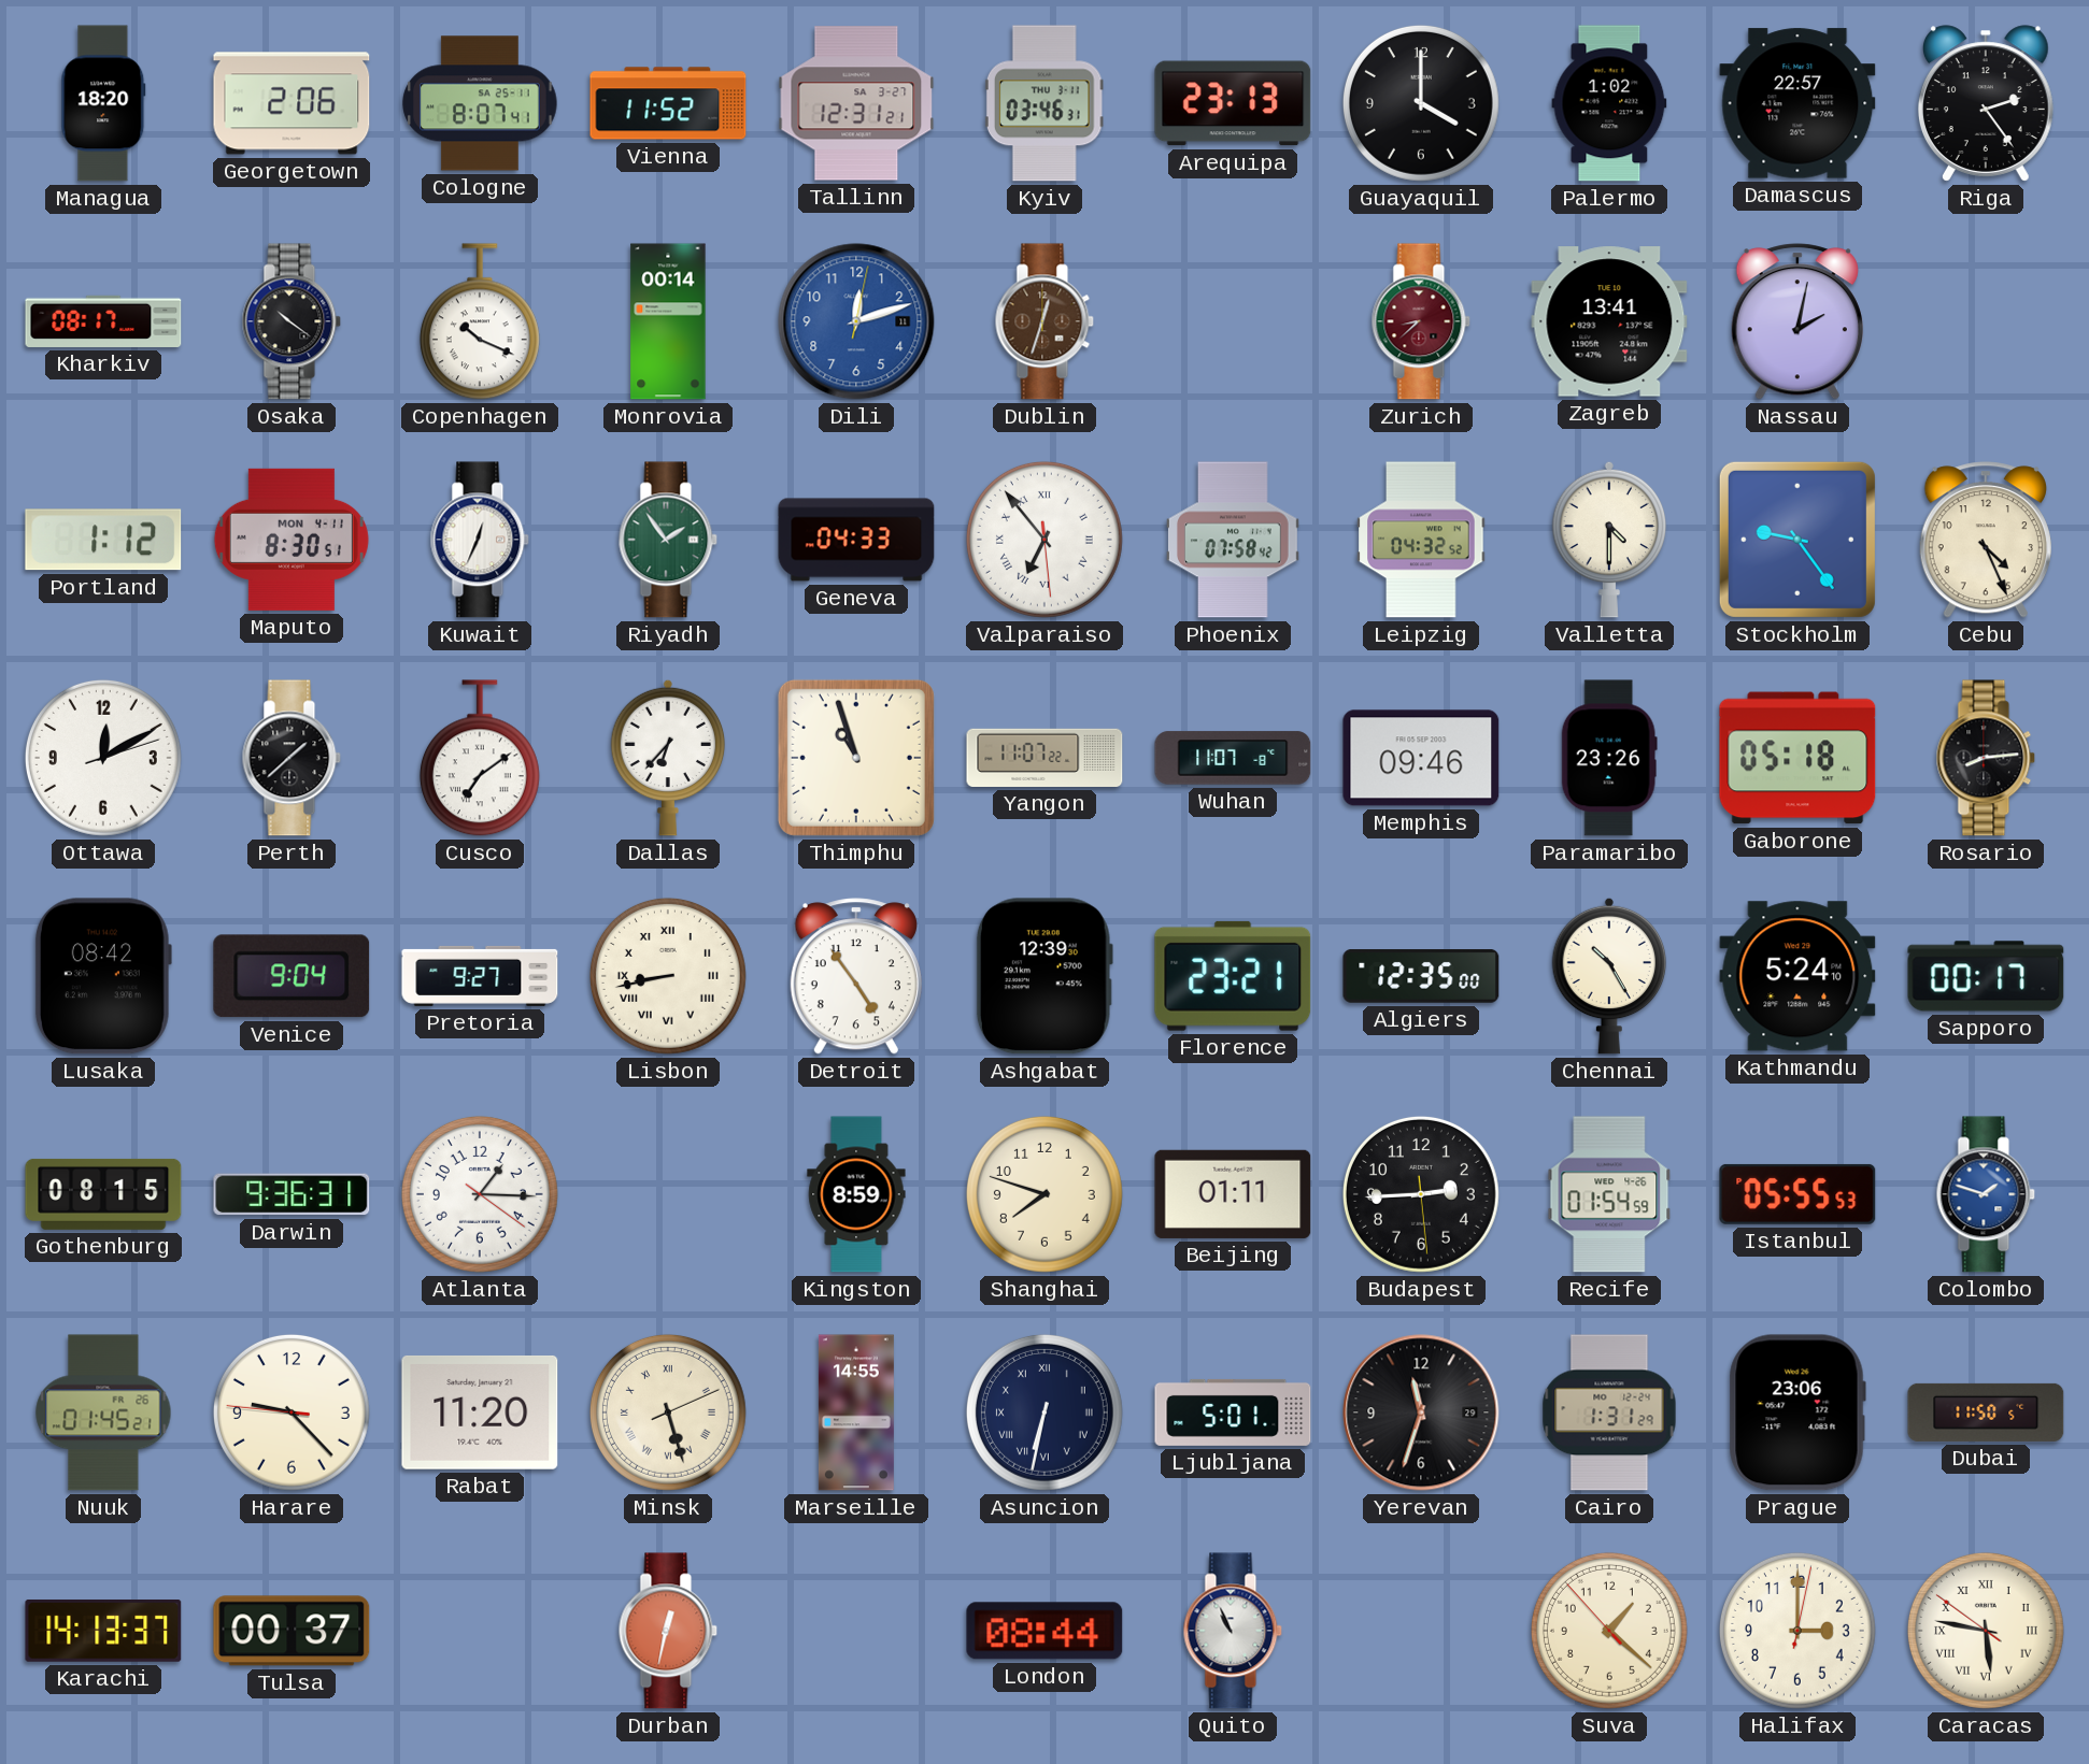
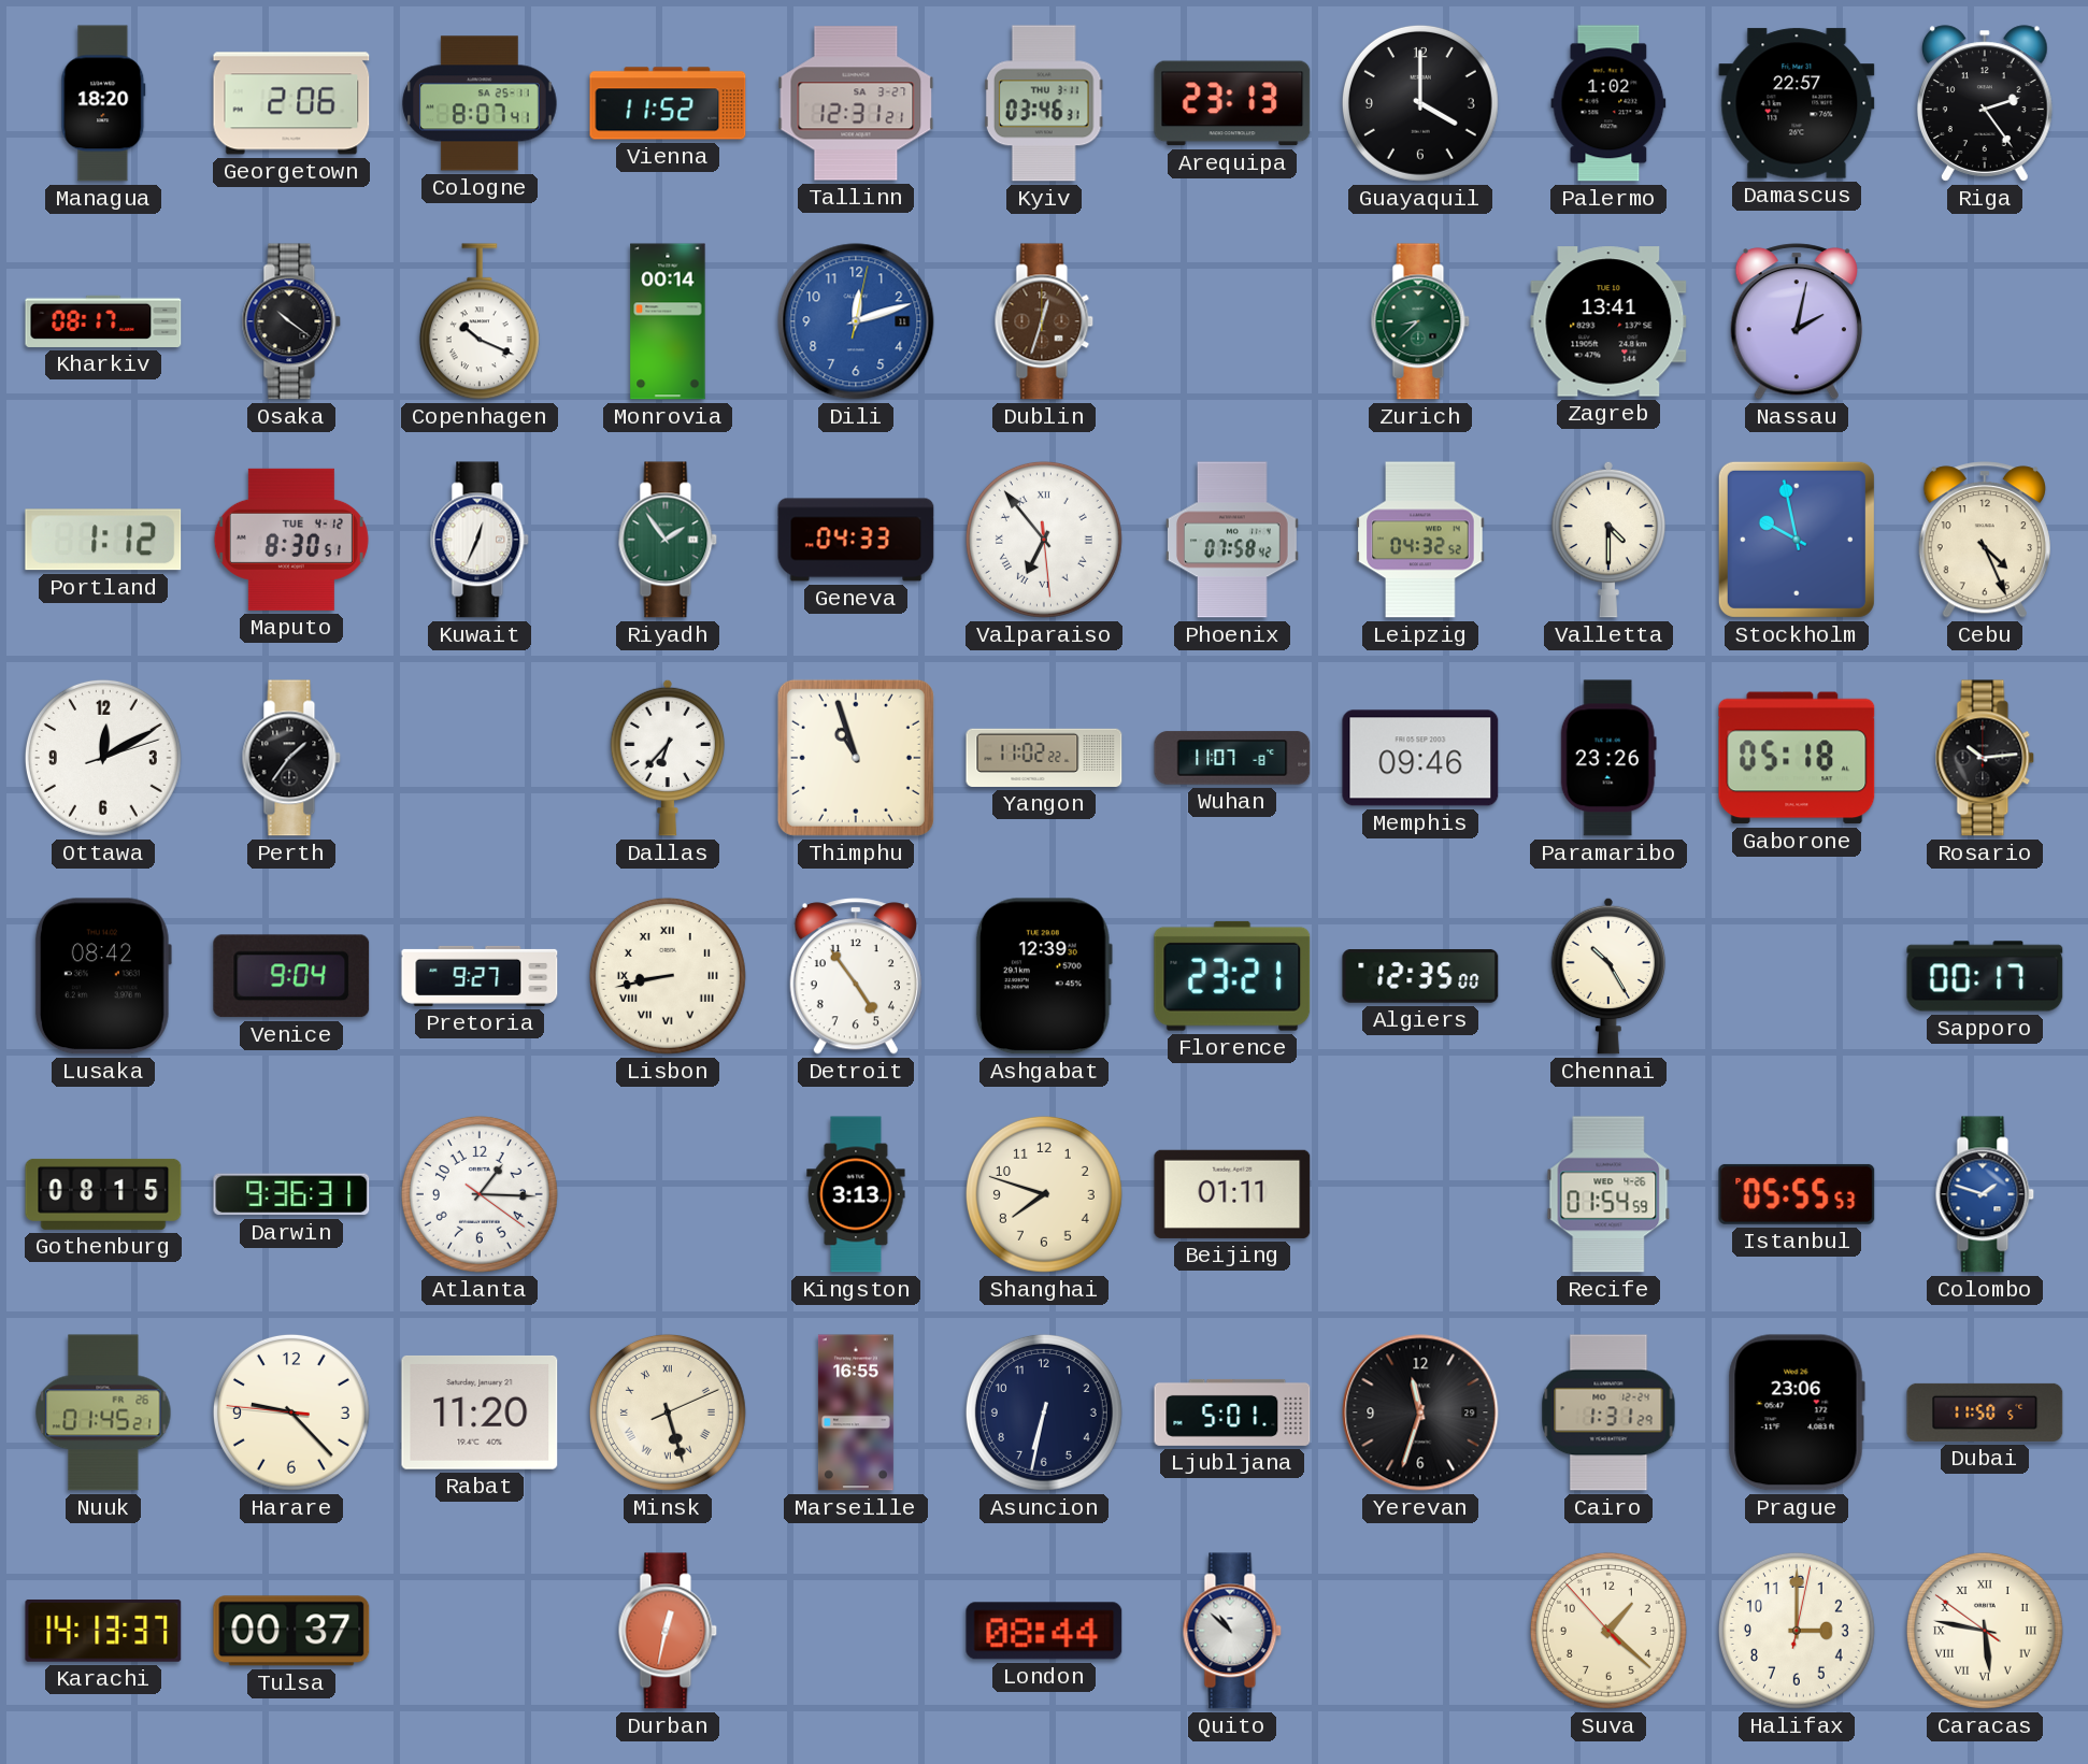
Zurich dial: burgundy -> green (1420, 321)
Maputo date: MON 4-11 -> TUE 4-12 (291, 540)
Stockholm: 9:24 -> 9:58 (1797, 540)
Perth: 1:38 -> 1:36 (291, 758)
Cusco: 7:09 -> none (480, 758)
Yangon: 11:07 -> 11:02 (1044, 758)
Rosario: 8:14 -> 10:14 (1985, 758)
Kathmandu: 5:24 -> none (1797, 976)
Kingston: 8:59 -> 3:13 (856, 1194)
Budapest: 2:44 -> none (1421, 1194)
Marseille: 14:55 -> 16:55 (856, 1412)
Asuncion numerals: Roman -> Arabic (1044, 1412)
Quito: 10:56 -> 10:52 (1232, 1631)
